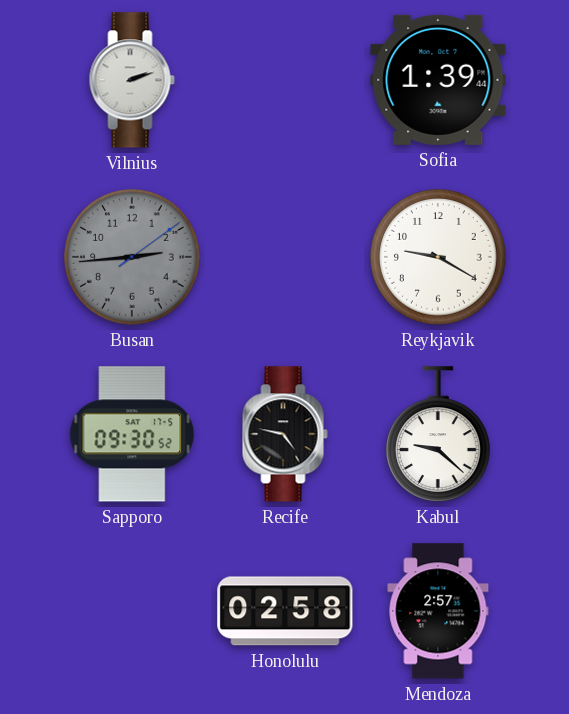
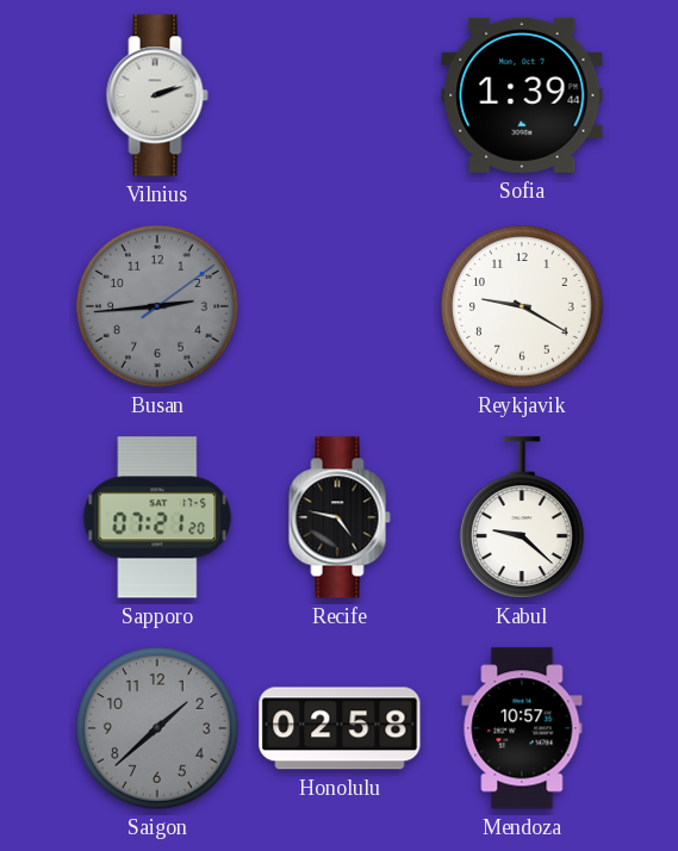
Sapporo: 09:30 -> 07:21 (157, 517)
Saigon: none -> 1:38 (158, 729)
Mendoza: 2:57 -> 10:57 (522, 728)
